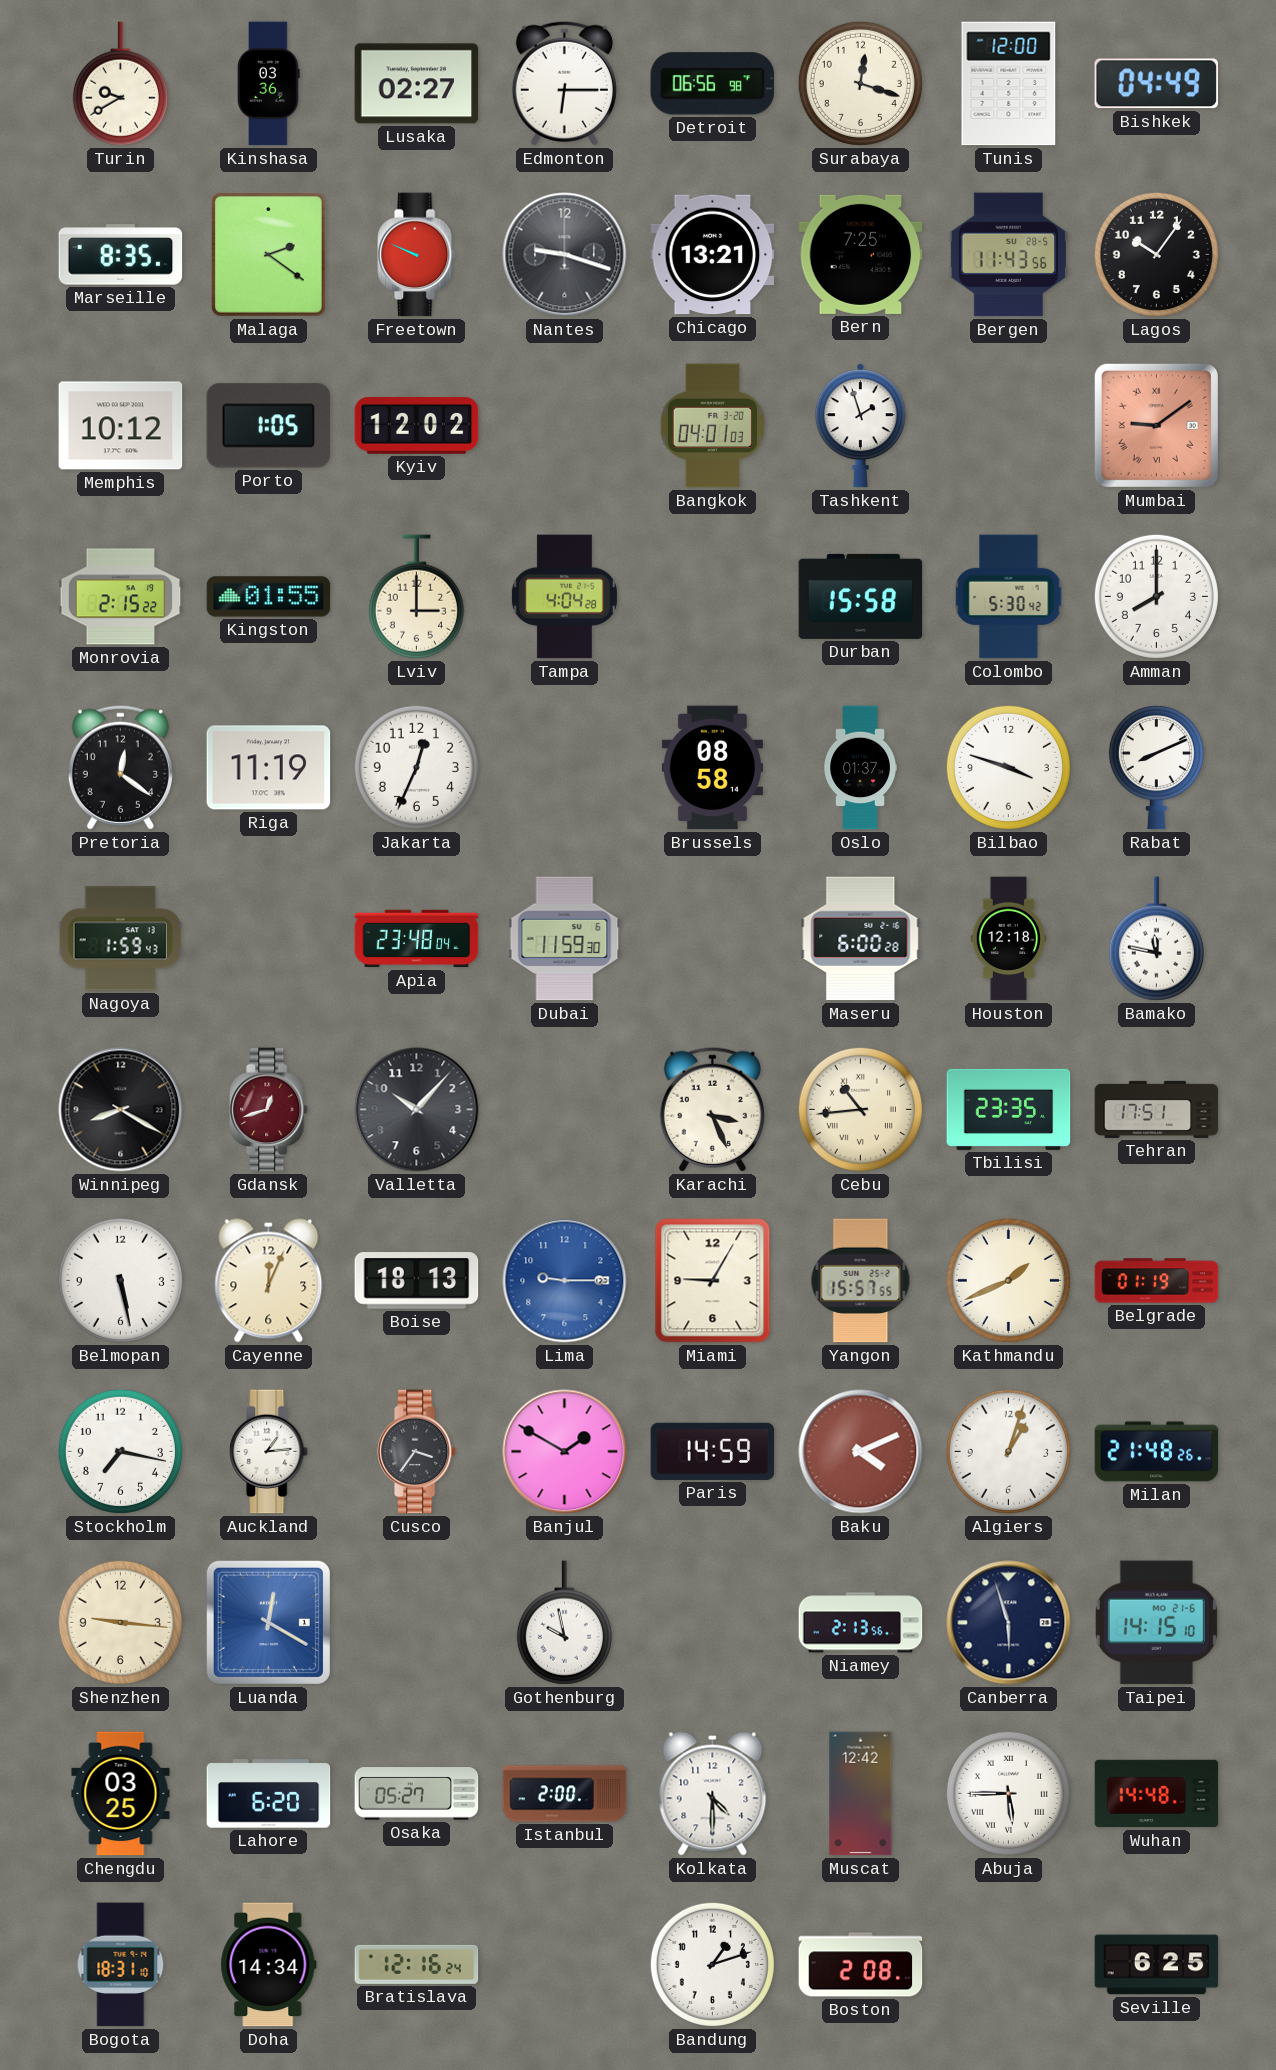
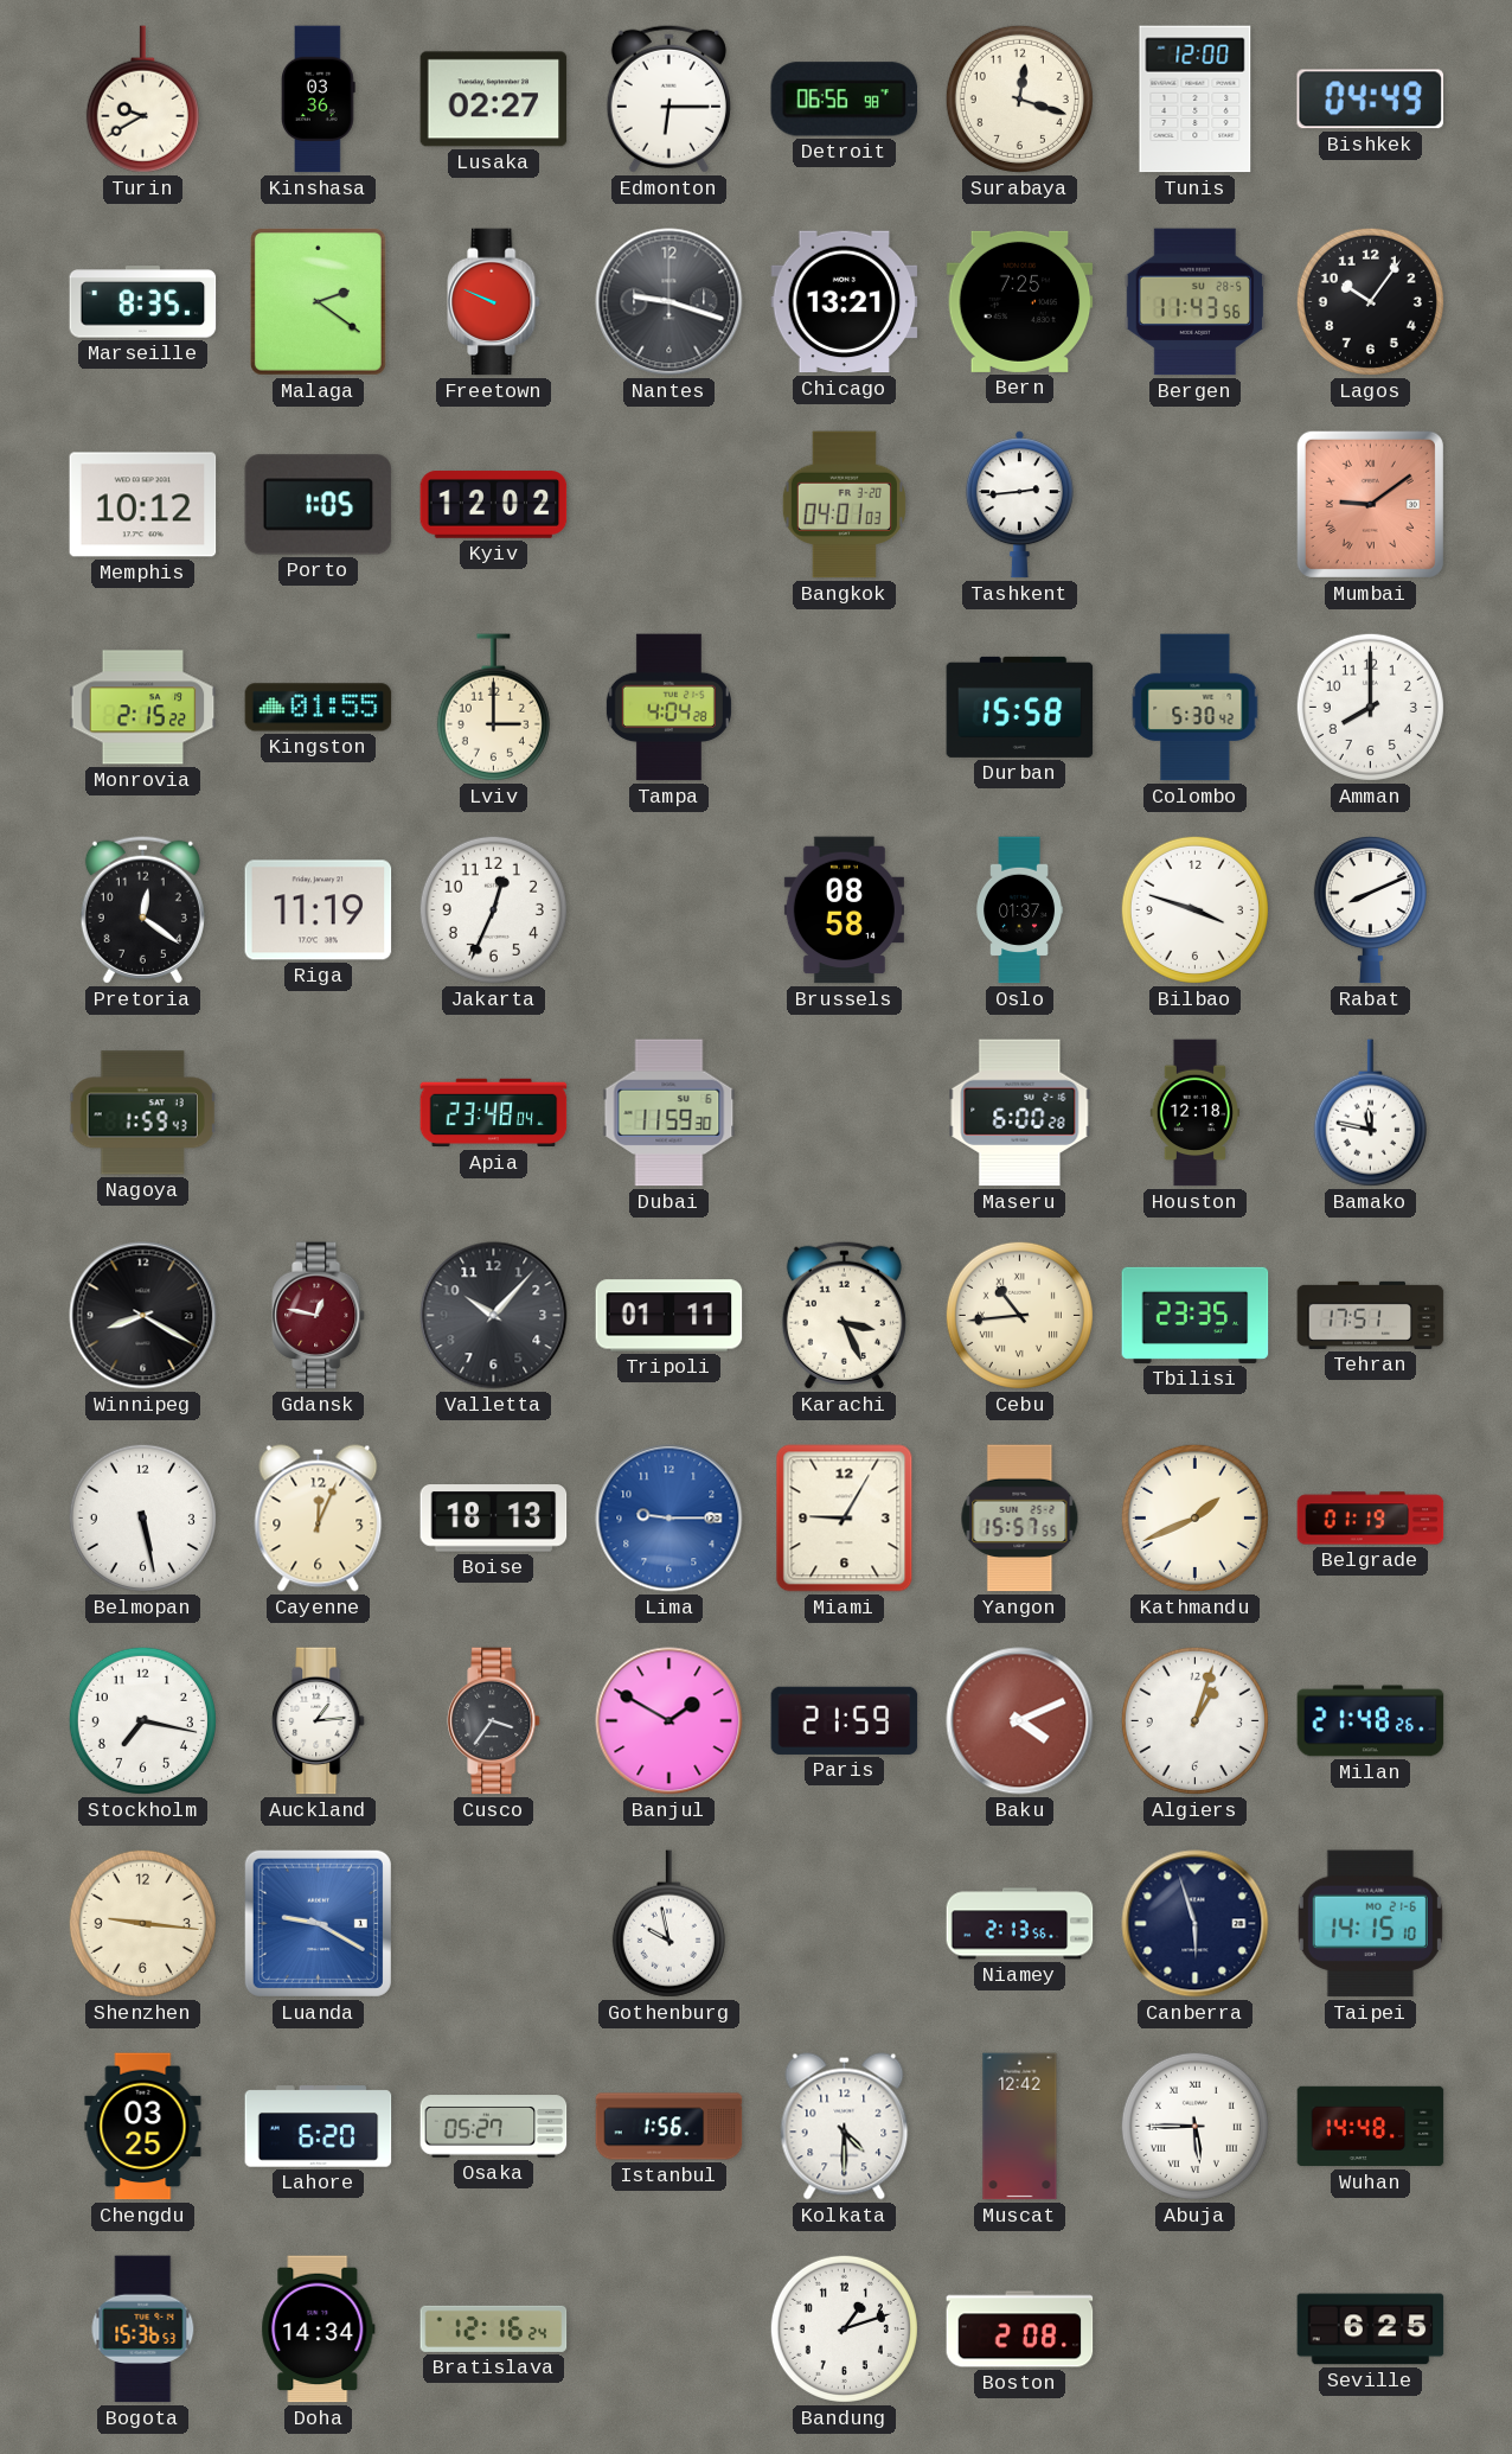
Tashkent: 1:57 -> 2:44 (1019, 505)
Gdansk: 12:42 -> 12:47 (319, 1316)
Tripoli: none -> 01:11 (669, 1316)
Paris: 14:59 -> 21:59 (845, 1720)
Luanda: 12:20 -> 9:20 (318, 1923)
Istanbul: 2:00 -> 1:56 (669, 2127)
Bogota: 18:31 -> 15:36 (143, 2330)
